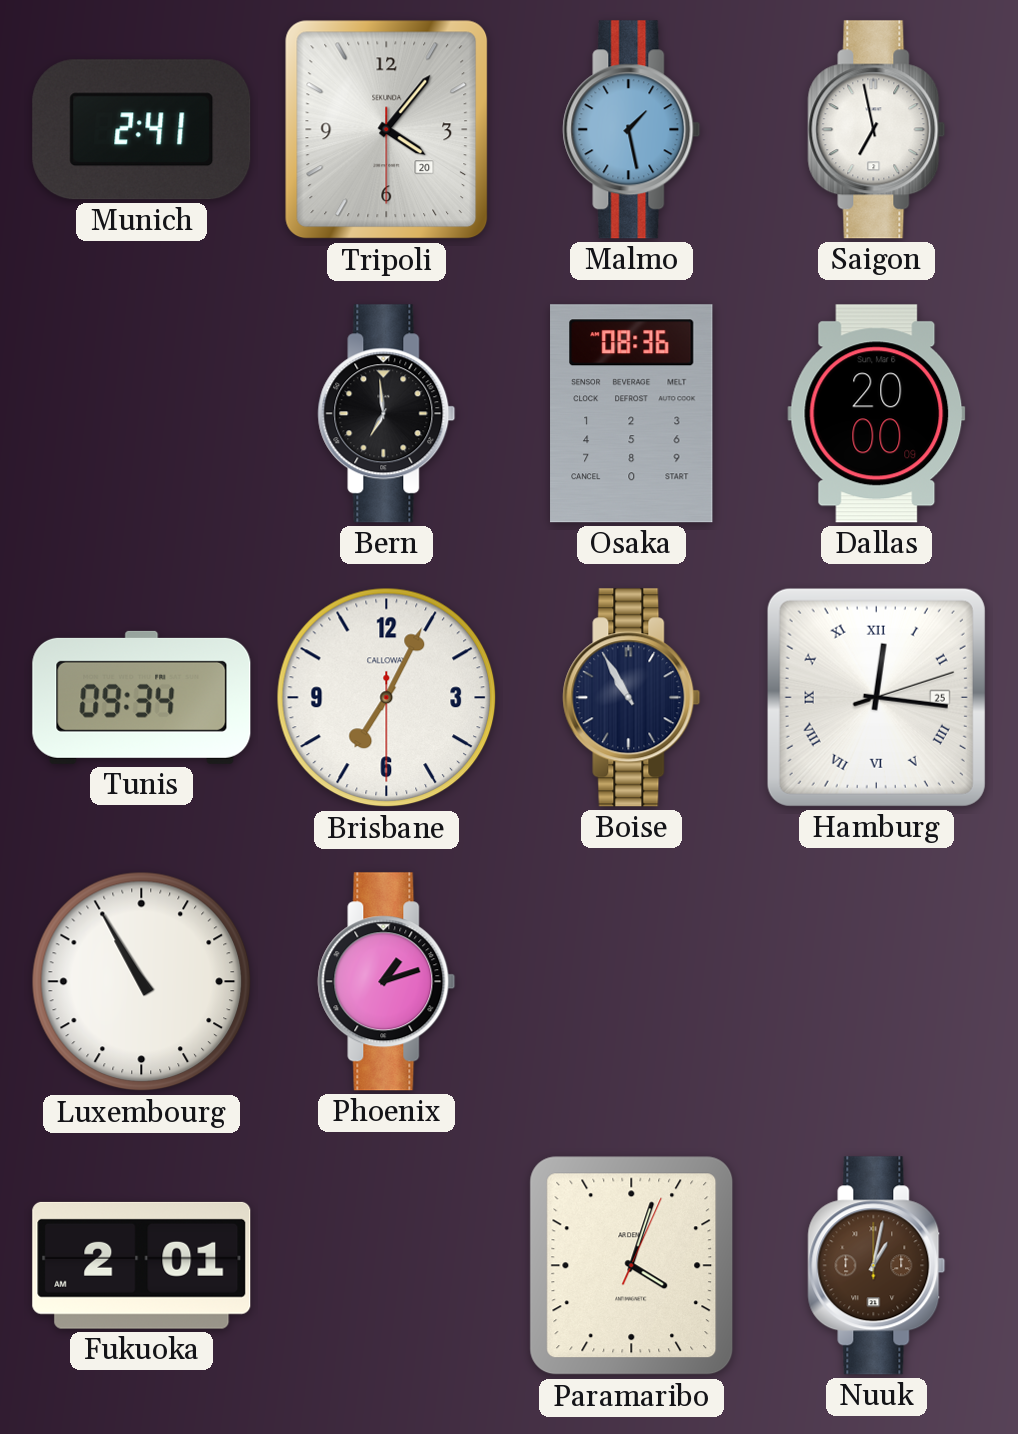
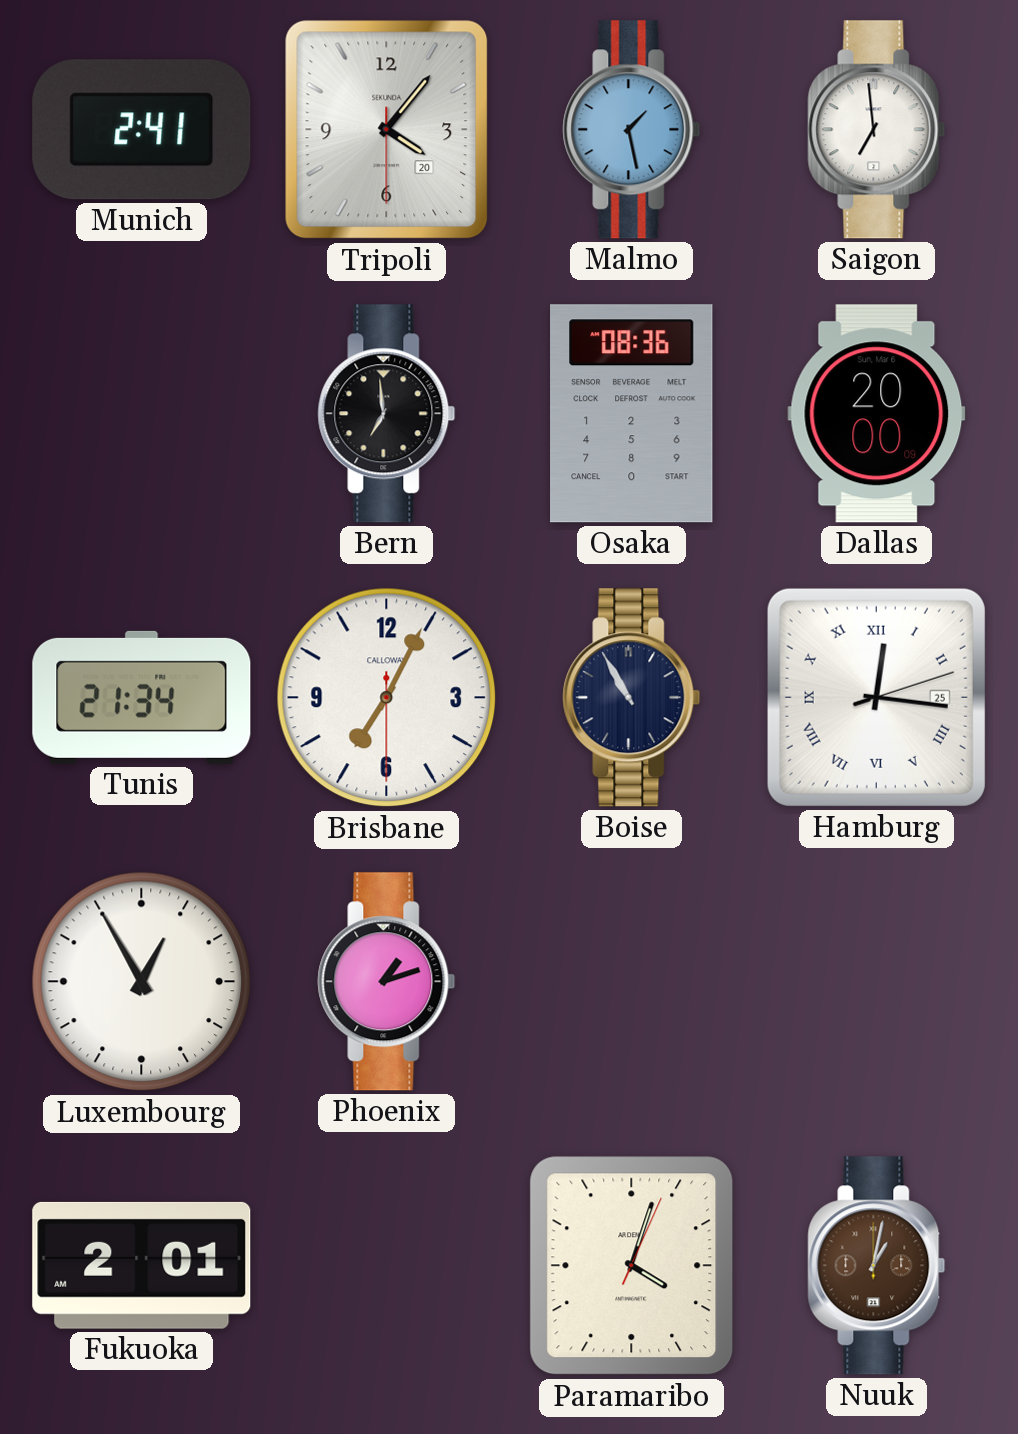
Saigon: 6:58 -> 6:59 (877, 130)
Tunis: 09:34 -> 21:34 (142, 697)
Luxembourg: 10:55 -> 12:55 (142, 982)
